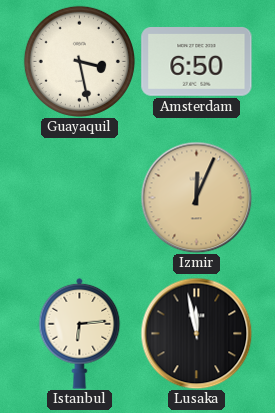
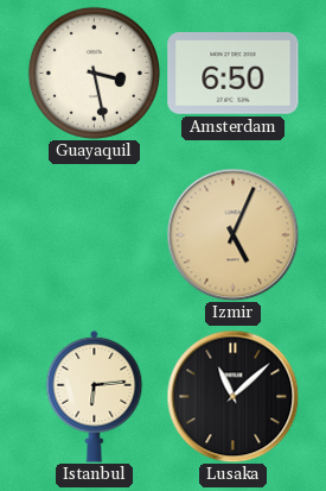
Izmir: 12:04 -> 5:04 (232, 234)
Lusaka: 11:58 -> 11:08 (232, 396)
